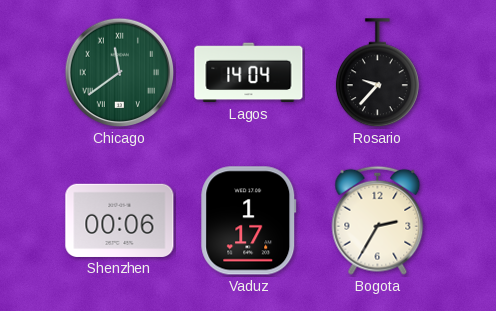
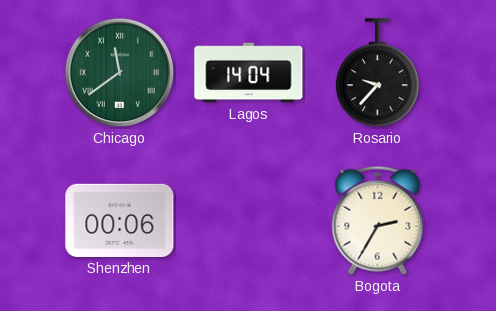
Vaduz: 1:17 -> none (249, 221)
